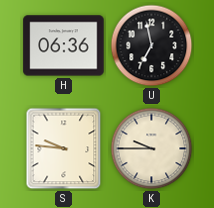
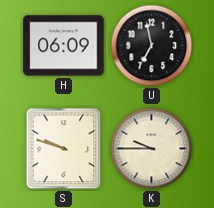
H: 06:36 -> 06:09 (64, 46)
S: 9:46 -> 9:48 (64, 149)
